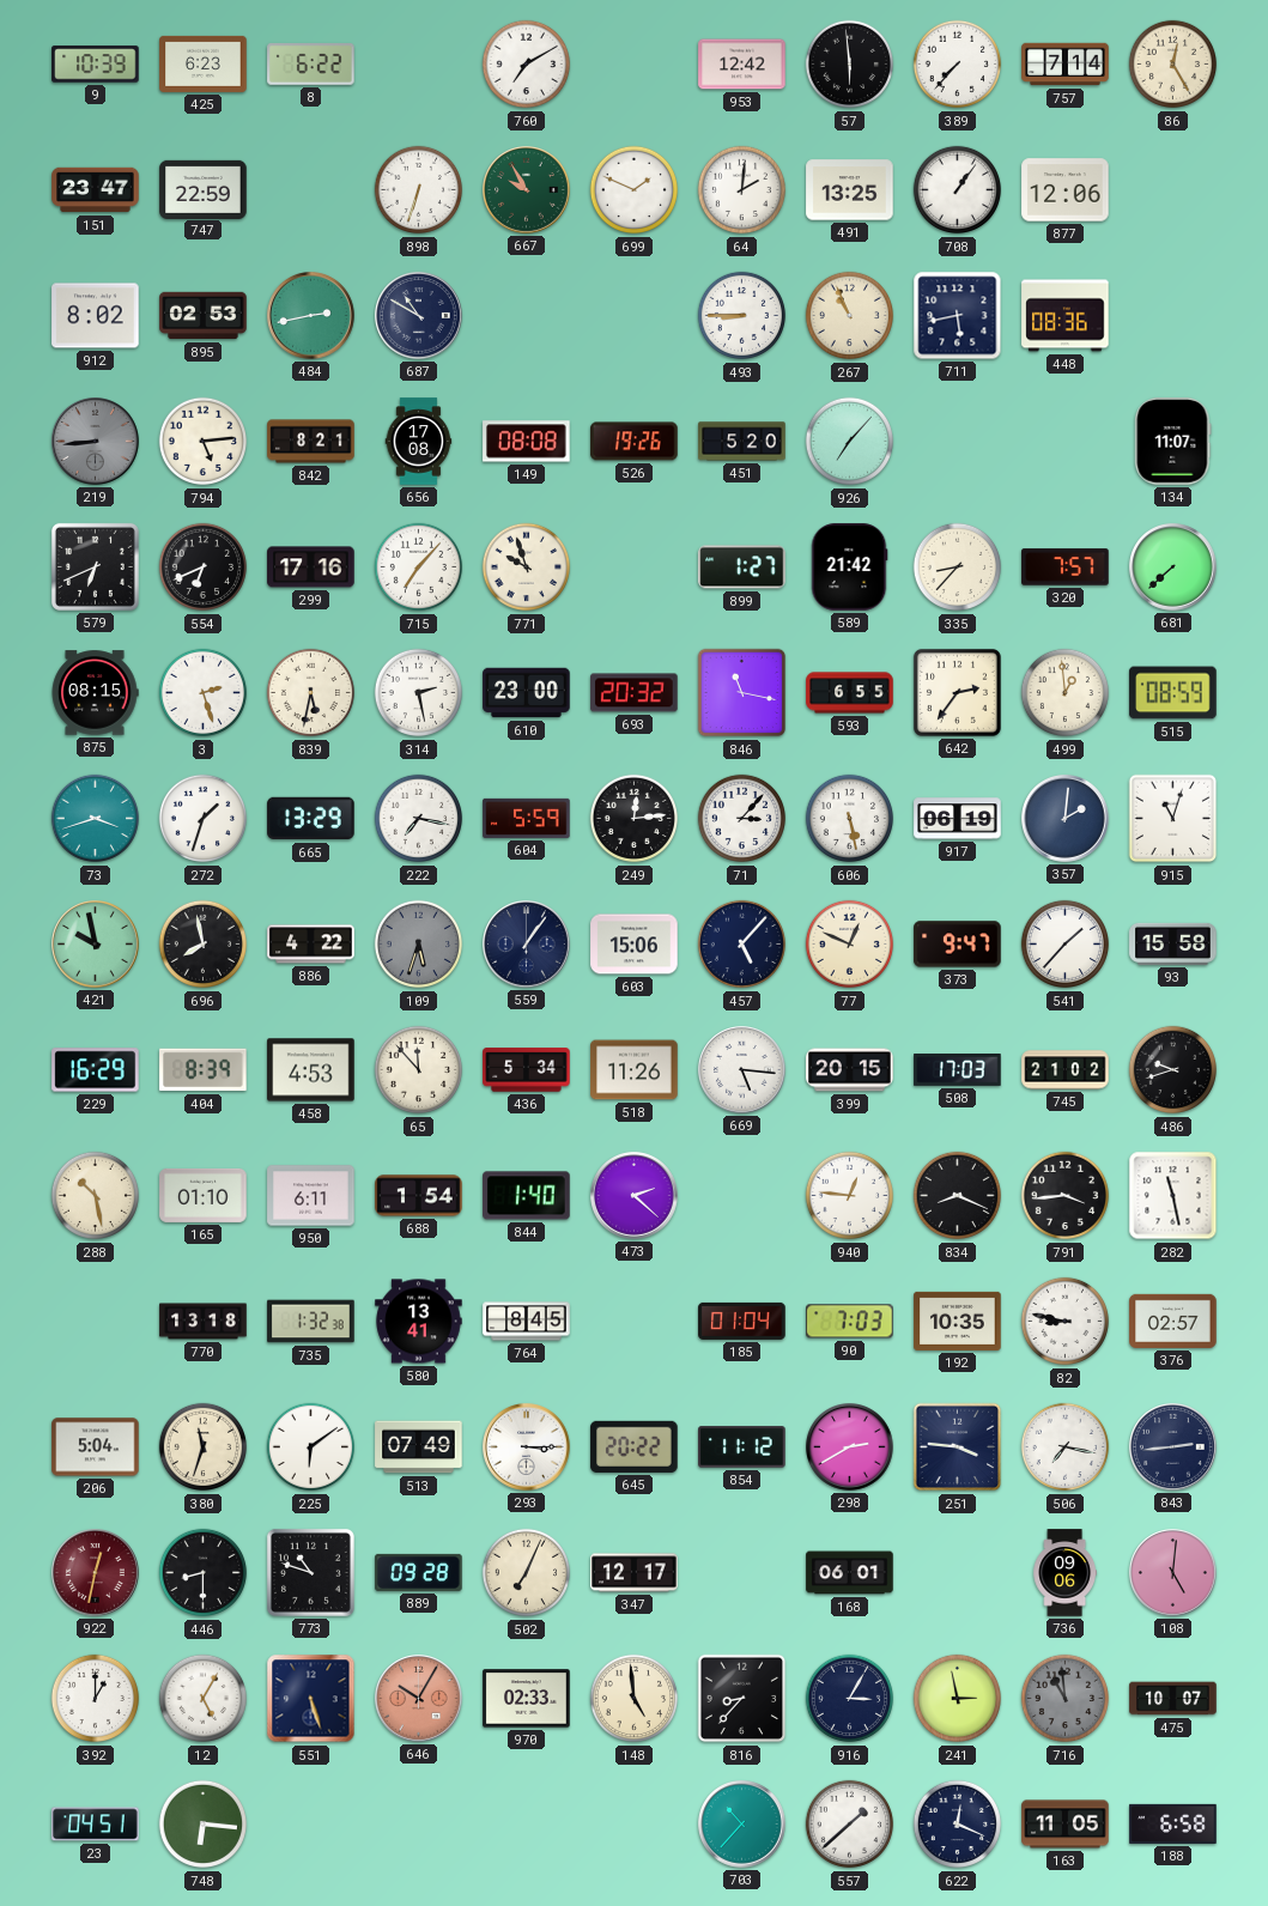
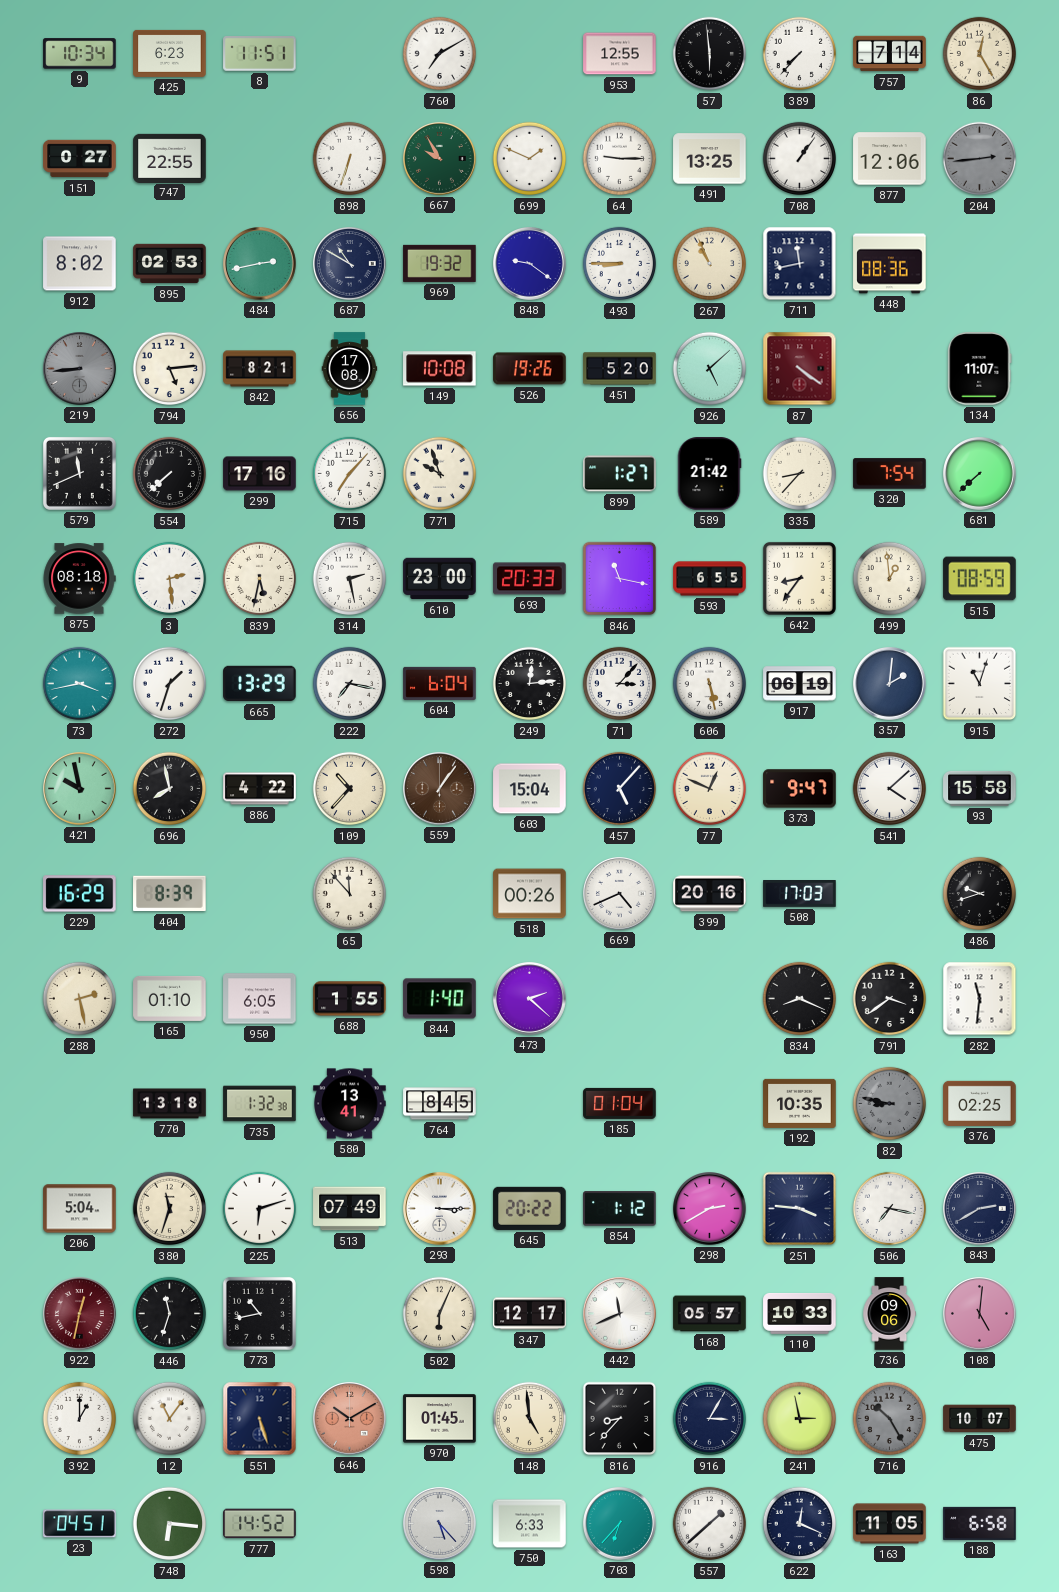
9: 10:39 -> 10:34 (80, 54)
8: 6:22 -> 11:51 (260, 54)
953: 12:42 -> 12:55 (620, 54)
151: 23:47 -> 0:27 (80, 159)
747: 22:59 -> 22:55 (170, 158)
64: 2:01 -> 9:15 (620, 159)
204: none -> 2:44 (980, 159)
969: none -> 19:32 (440, 263)
848: none -> 9:21 (530, 264)
711: 5:43 -> 11:43 (800, 264)
149: 08:08 -> 10:08 (440, 369)
926: 7:07 -> 5:08 (710, 369)
87: none -> 4:21 (800, 369)
579: 6:41 -> 11:41 (79, 473)
554: 6:41 -> 7:38 (170, 474)
320: 7:57 -> 7:54 (890, 474)
875: 08:15 -> 08:18 (79, 579)
3: 2:27 -> 2:29 (170, 579)
693: 20:32 -> 20:33 (530, 579)
642: 2:36 -> 8:36 (799, 578)
73: 3:42 -> 3:43 (80, 684)
604: 5:59 -> 6:04 (440, 683)
109: 5:33 -> 10:37 (350, 789)
109 dial: grey -> cream (350, 789)
559 dial: navy -> brown (440, 789)
603: 15:06 -> 15:04 (530, 789)
541: 1:37 -> 4:08 (890, 789)
458: 4:53 -> none (311, 1070)
436: 5:34 -> none (527, 1070)
518: 11:26 -> 00:26 (530, 894)
669: 5:16 -> 4:41 (620, 894)
399: 20:15 -> 20:16 (710, 894)
745: 21:02 -> none (1066, 1070)
288: 10:28 -> 2:28 (80, 999)
950: 6:11 -> 6:05 (260, 999)
688: 1:54 -> 1:55 (350, 999)
940: 12:46 -> none (850, 1196)
791: 3:44 -> 3:39 (890, 999)
282: 11:28 -> 11:31 (980, 999)
90: 7:03 -> none (850, 1322)
82 dial: white -> grey (890, 1104)
376: 02:57 -> 02:25 (980, 1103)
225: 6:09 -> 6:12 (260, 1209)
854: 11:12 -> 1:12 (620, 1209)
843: 2:44 -> 2:40 (980, 1209)
446: 8:30 -> 11:33 (170, 1314)
773: 10:48 -> 10:43 (259, 1313)
889: 09:28 -> none (419, 1572)
502: 7:04 -> 6:04 (440, 1314)
442: none -> 11:41 (620, 1314)
168: 06:01 -> 05:57 (710, 1314)
110: none -> 10:33 (800, 1313)
12: 5:05 -> 11:06 (170, 1419)
646: 10:05 -> 10:10 (350, 1419)
970: 02:33 -> 01:45 (440, 1419)
716: 10:59 -> 10:25 (890, 1419)
777: none -> 14:52 (260, 1524)
598: none -> 5:23 (440, 1524)
750: none -> 6:33 (530, 1524)
703: 10:37 -> 6:37 (620, 1524)
